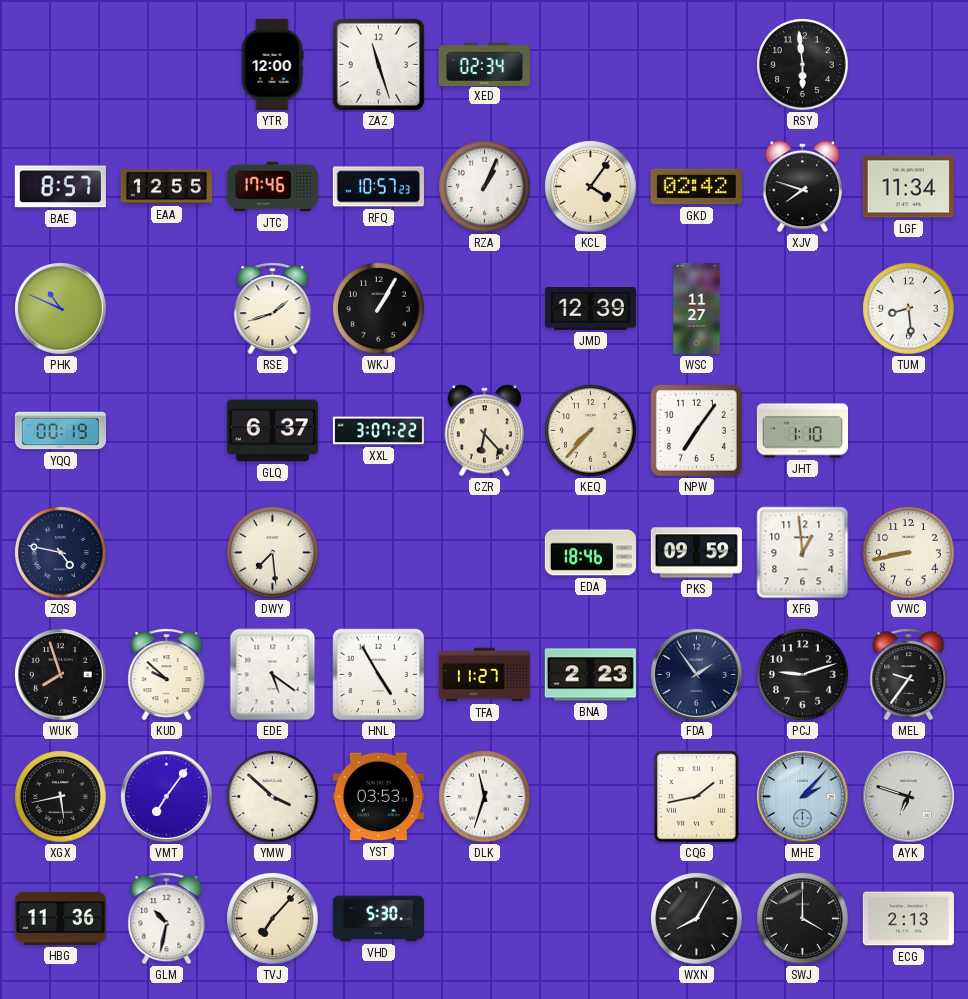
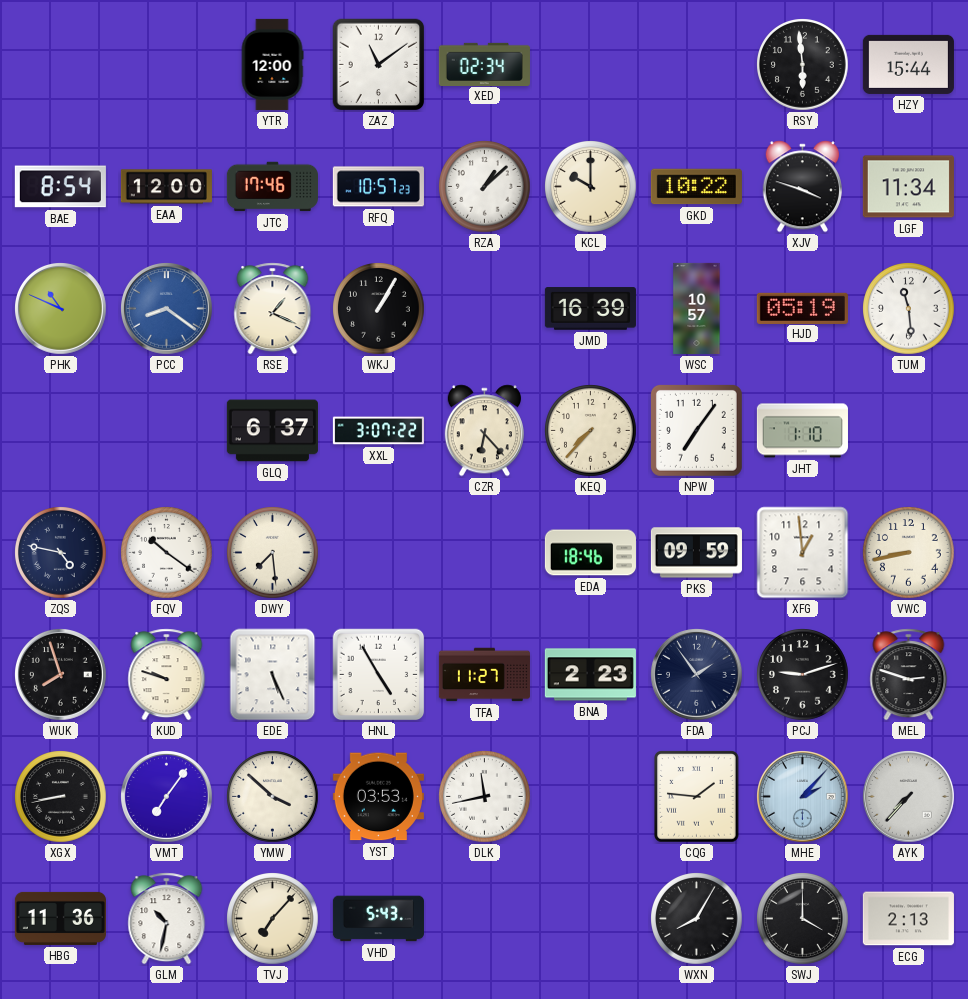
ZAZ: 11:27 -> 11:09 (379, 65)
HZY: none -> 15:44 (908, 64)
BAE: 8:57 -> 8:54 (60, 187)
EAA: 12:55 -> 12:00 (166, 187)
RZA: 1:04 -> 1:08 (485, 187)
KCL: 4:06 -> 10:00 (591, 187)
GKD: 02:42 -> 10:22 (696, 187)
XJV: 7:48 -> 3:48 (802, 187)
PCC: none -> 8:21 (167, 309)
RSE: 1:42 -> 1:19 (273, 309)
JMD: 12:39 -> 16:39 (590, 309)
WSC: 11:27 -> 10:57 (697, 308)
HJD: none -> 05:19 (802, 308)
TUM: 8:29 -> 11:29 (909, 309)
YQQ: 00:19 -> none (60, 431)
FQV: none -> 10:21 (167, 553)
KUD: 9:52 -> 9:48 (167, 675)
EDE: 5:21 -> 5:26 (273, 675)
MEL: 9:36 -> 2:48 (909, 675)
XGX: 5:43 -> 8:43 (61, 797)
DLK: 11:33 -> 11:43 (485, 797)
CQG: 1:43 -> 1:46 (697, 797)
AYK: 6:48 -> 7:37 (909, 797)
VHD: 5:30 -> 5:43 (378, 919)
